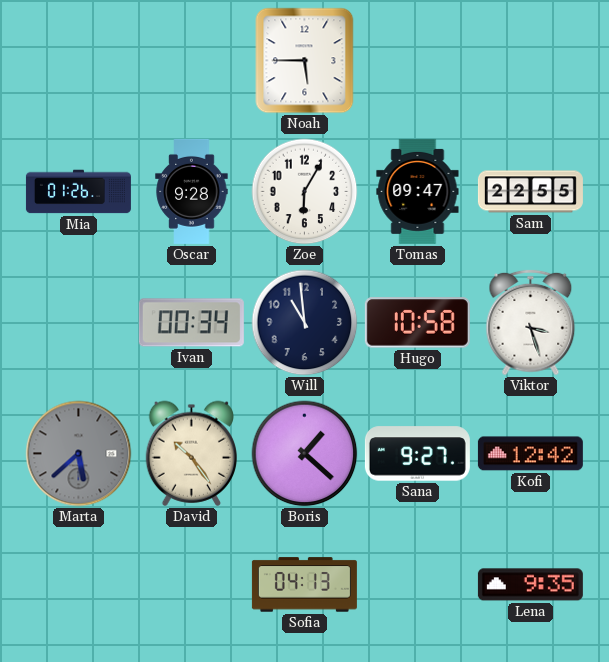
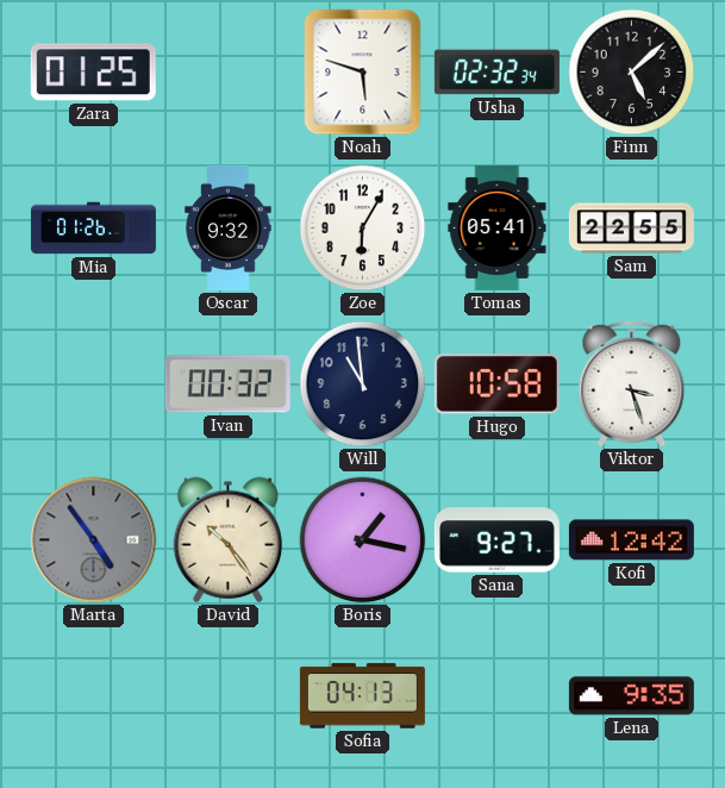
Zara: none -> 01:25 (93, 73)
Noah: 5:45 -> 5:48 (363, 73)
Usha: none -> 02:32 (496, 73)
Finn: none -> 5:08 (632, 73)
Oscar: 9:28 -> 9:32 (229, 227)
Tomas: 09:47 -> 05:41 (498, 227)
Ivan: 00:34 -> 00:32 (227, 384)
Marta: 5:38 -> 4:54 (94, 540)
Boris: 1:22 -> 1:17 (363, 540)
